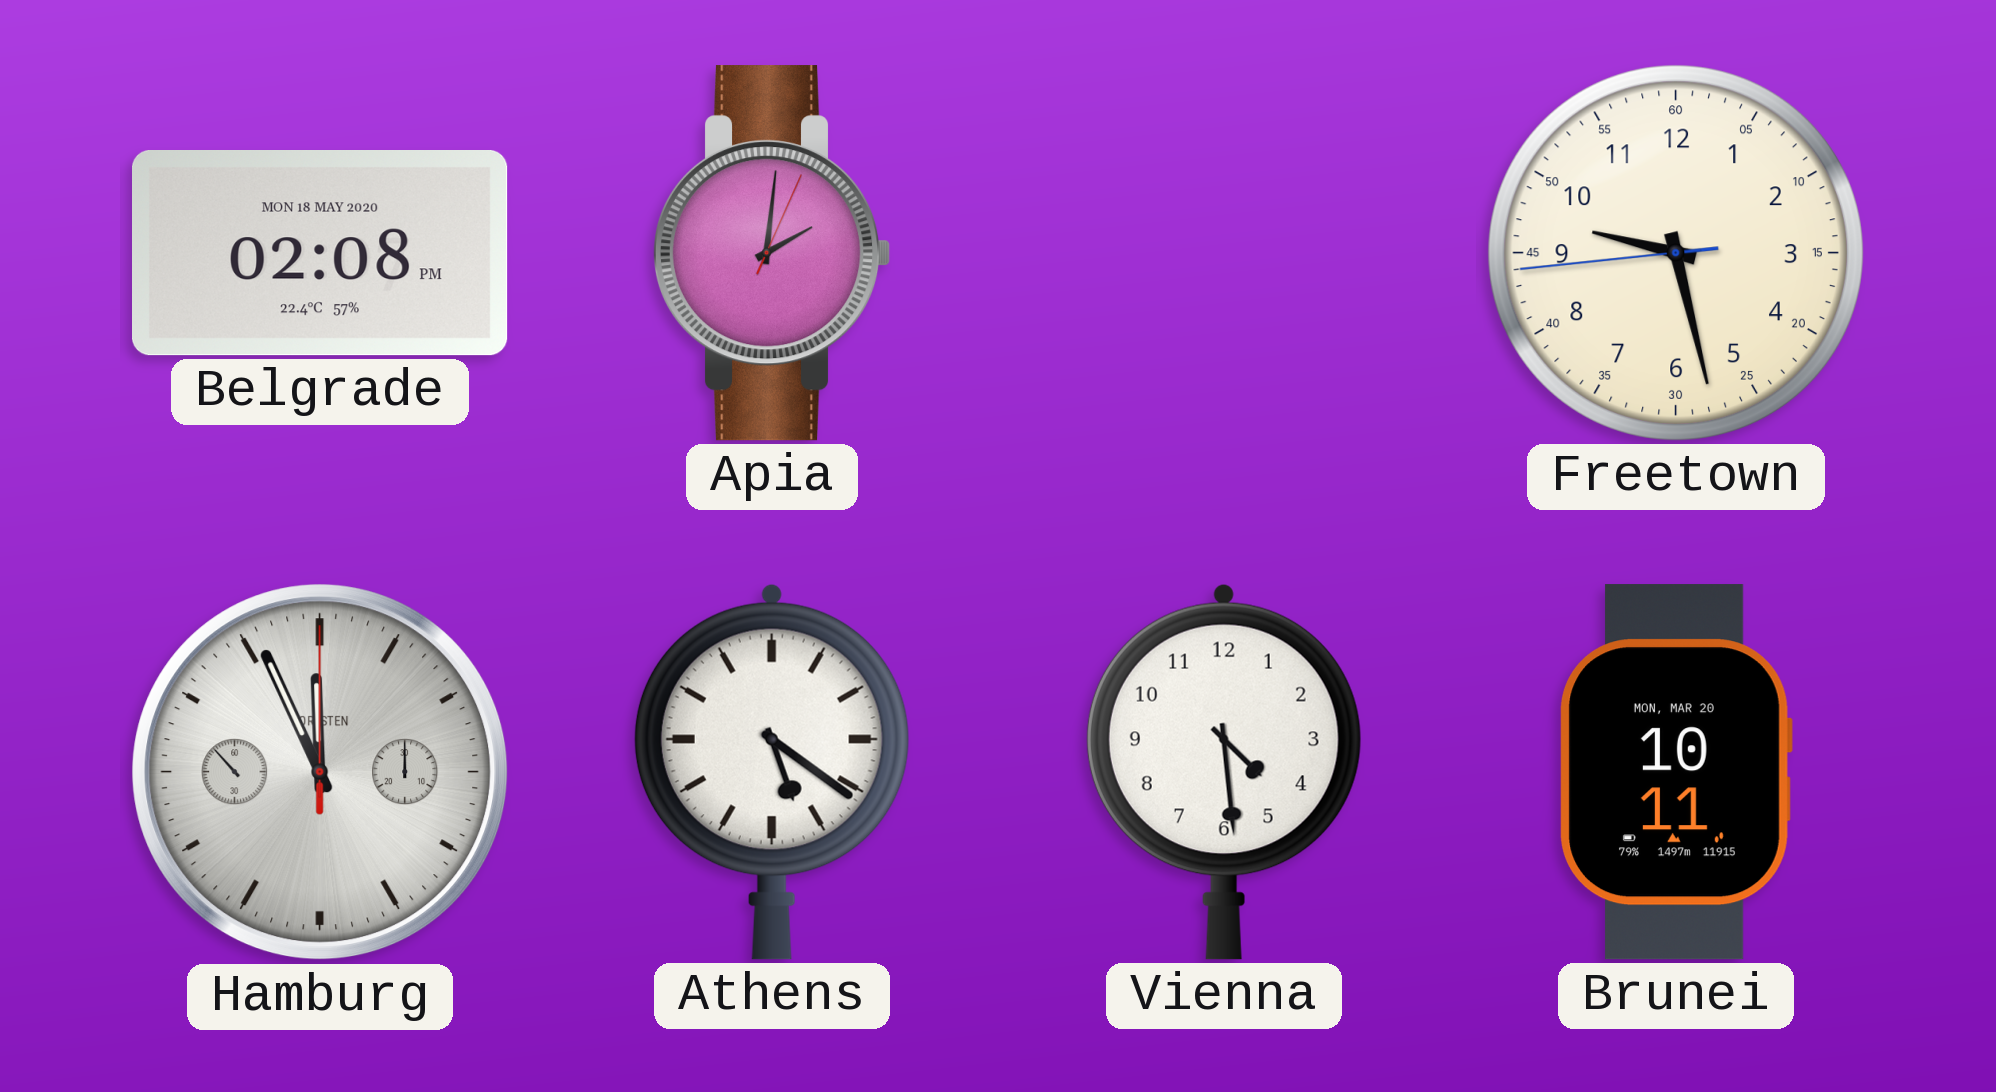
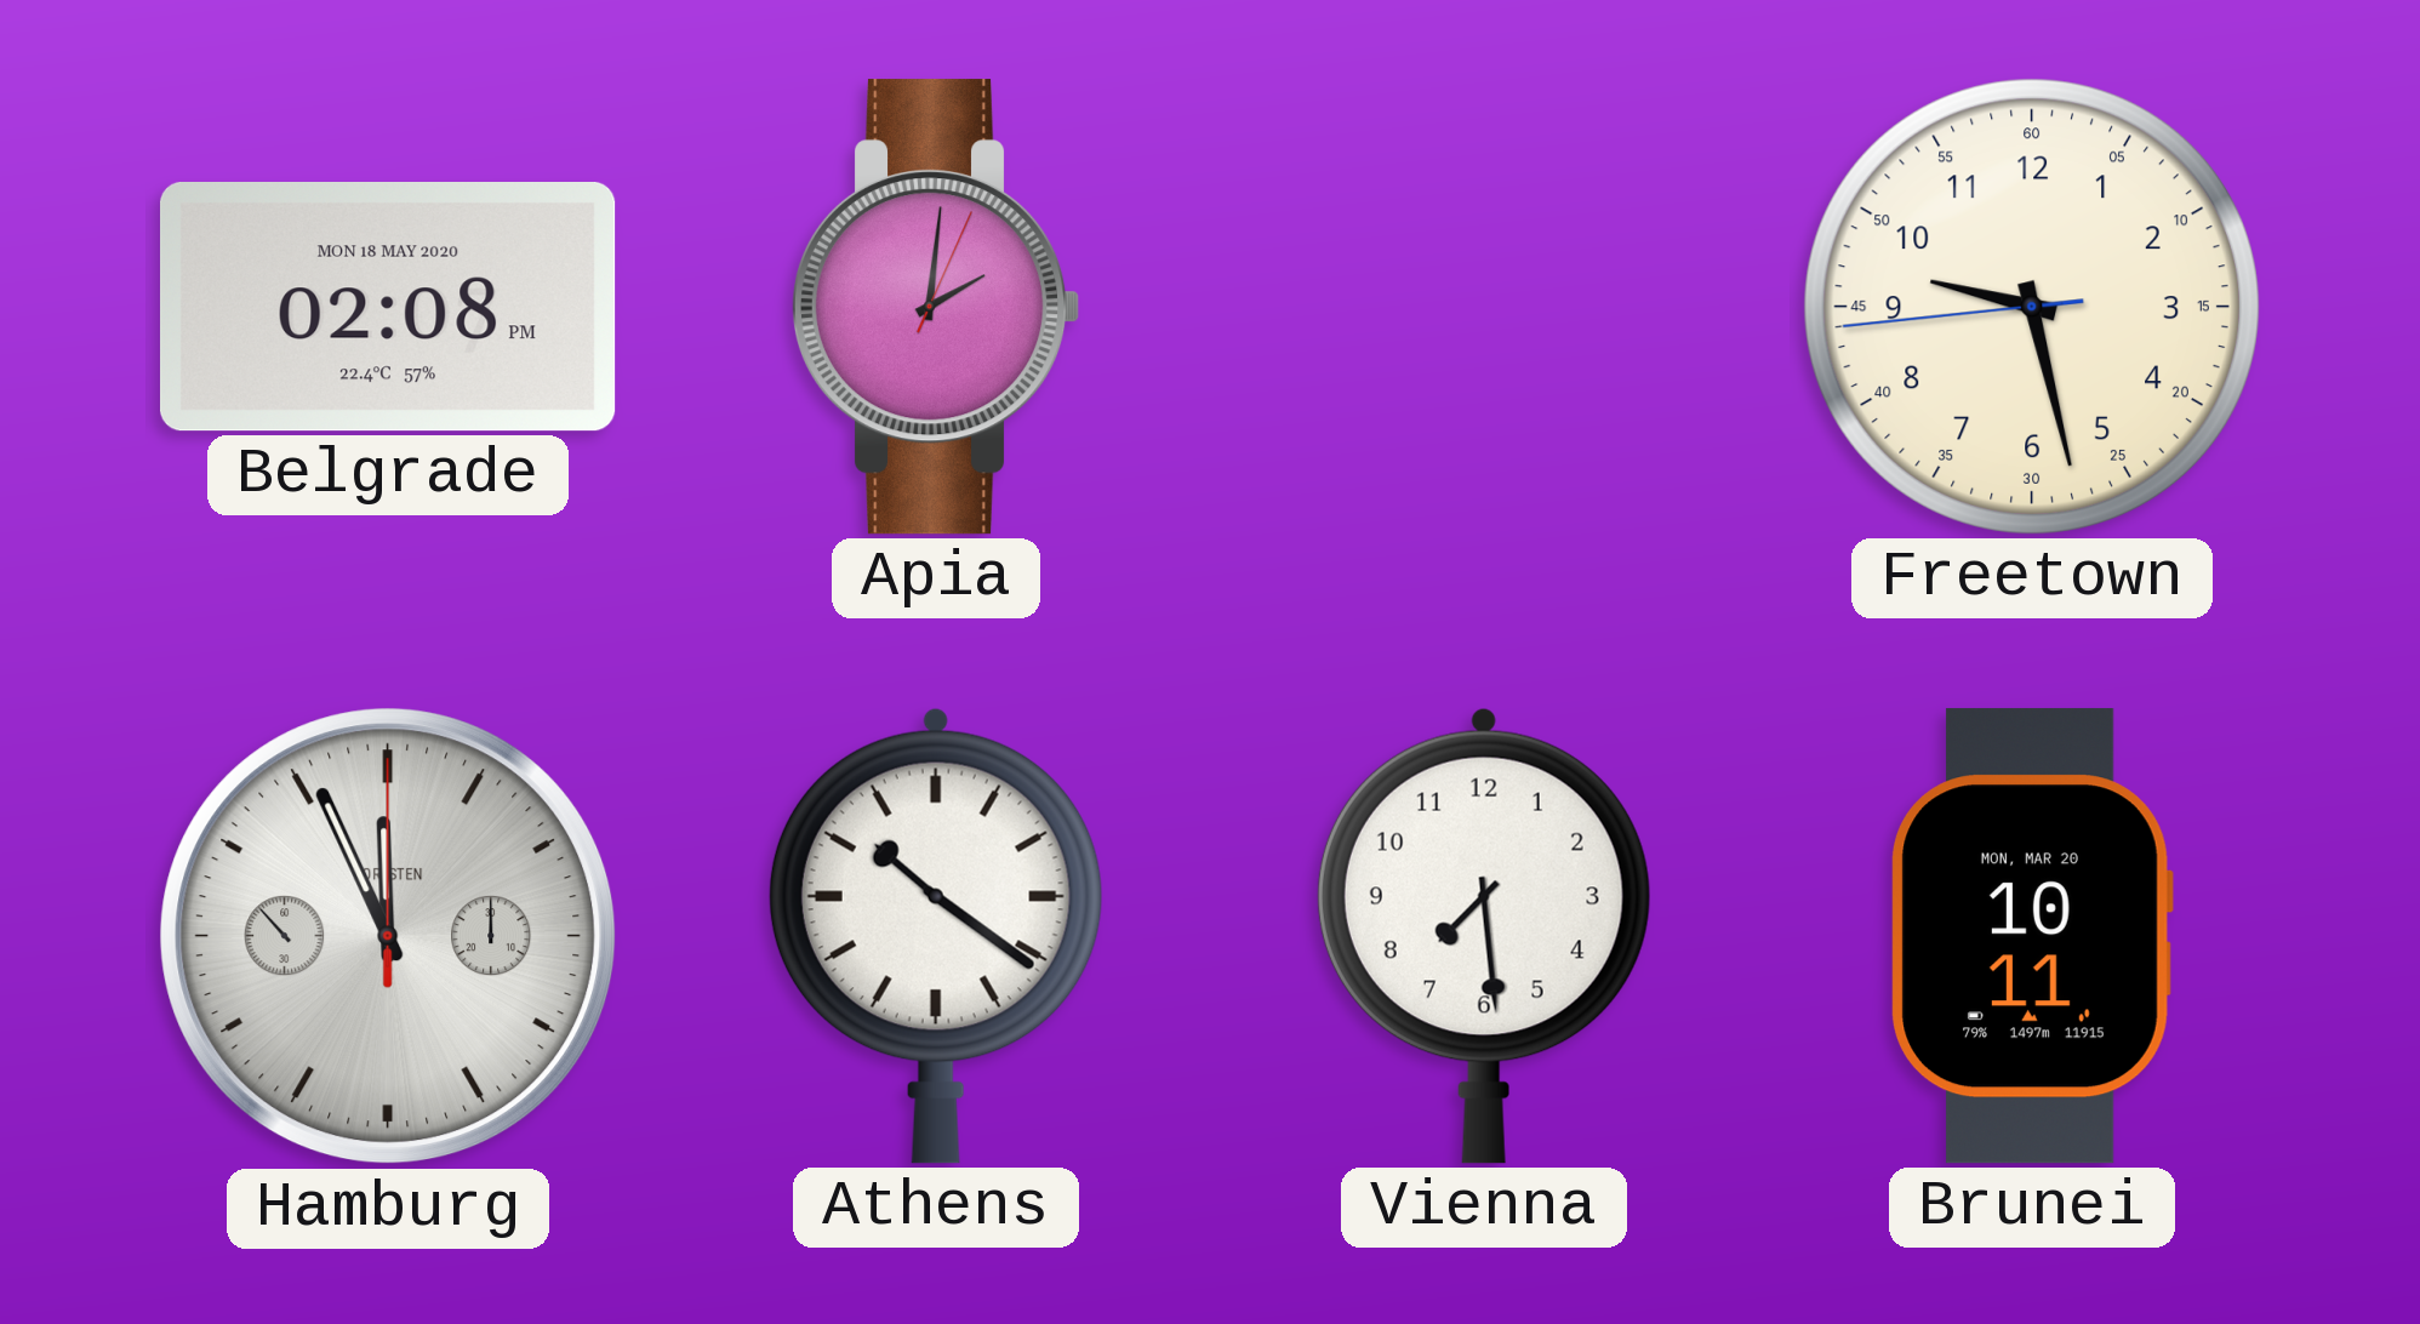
Athens: 5:21 -> 10:21 (936, 936)
Vienna: 4:29 -> 7:29 (1484, 936)
